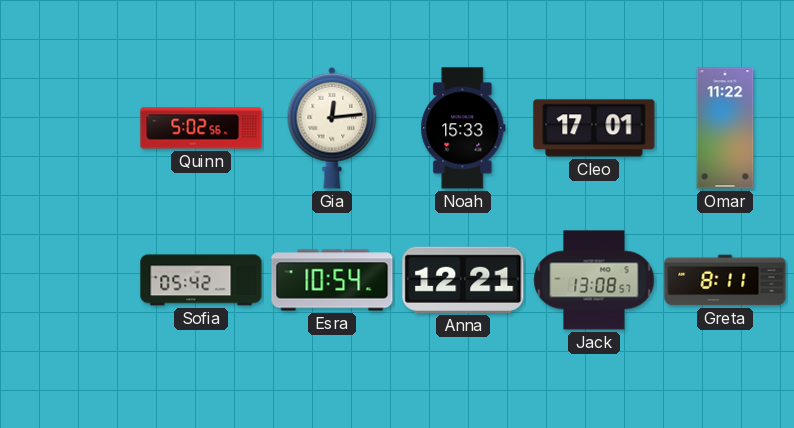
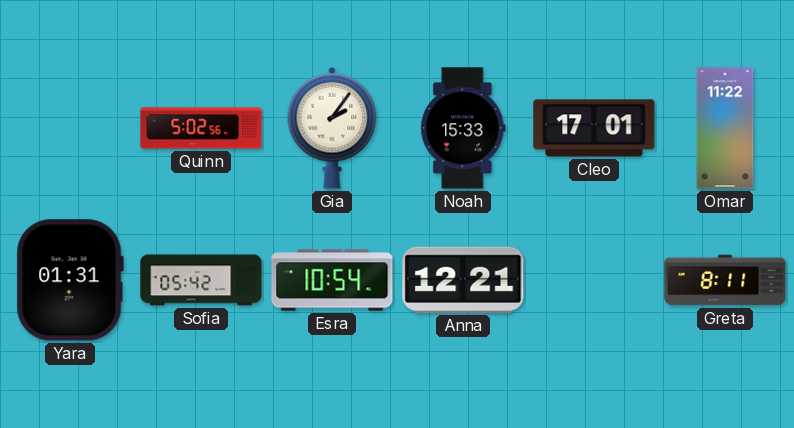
Gia: 12:14 -> 2:06 (332, 128)
Yara: none -> 01:31 (70, 280)
Jack: 13:08 -> none (594, 280)
